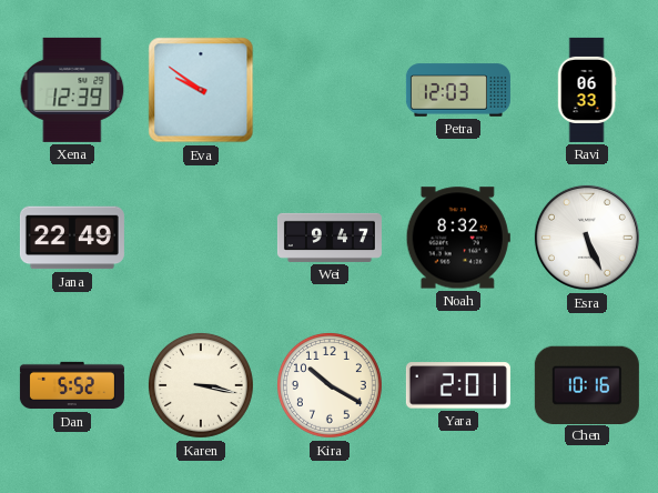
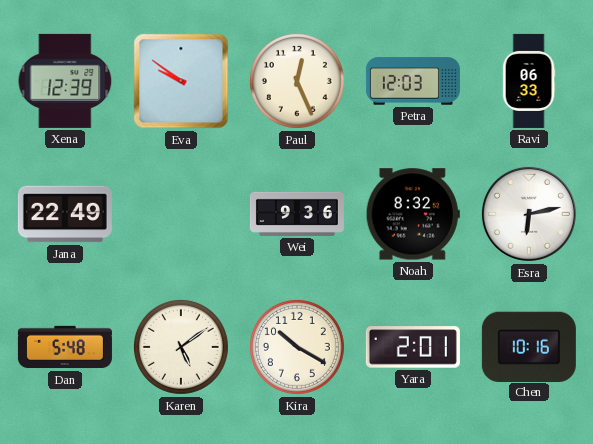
Paul: none -> 12:26 (297, 81)
Wei: 9:47 -> 9:36 (297, 214)
Esra: 5:26 -> 6:13 (529, 214)
Dan: 5:52 -> 5:48 (65, 347)
Karen: 3:17 -> 5:09 (181, 347)
